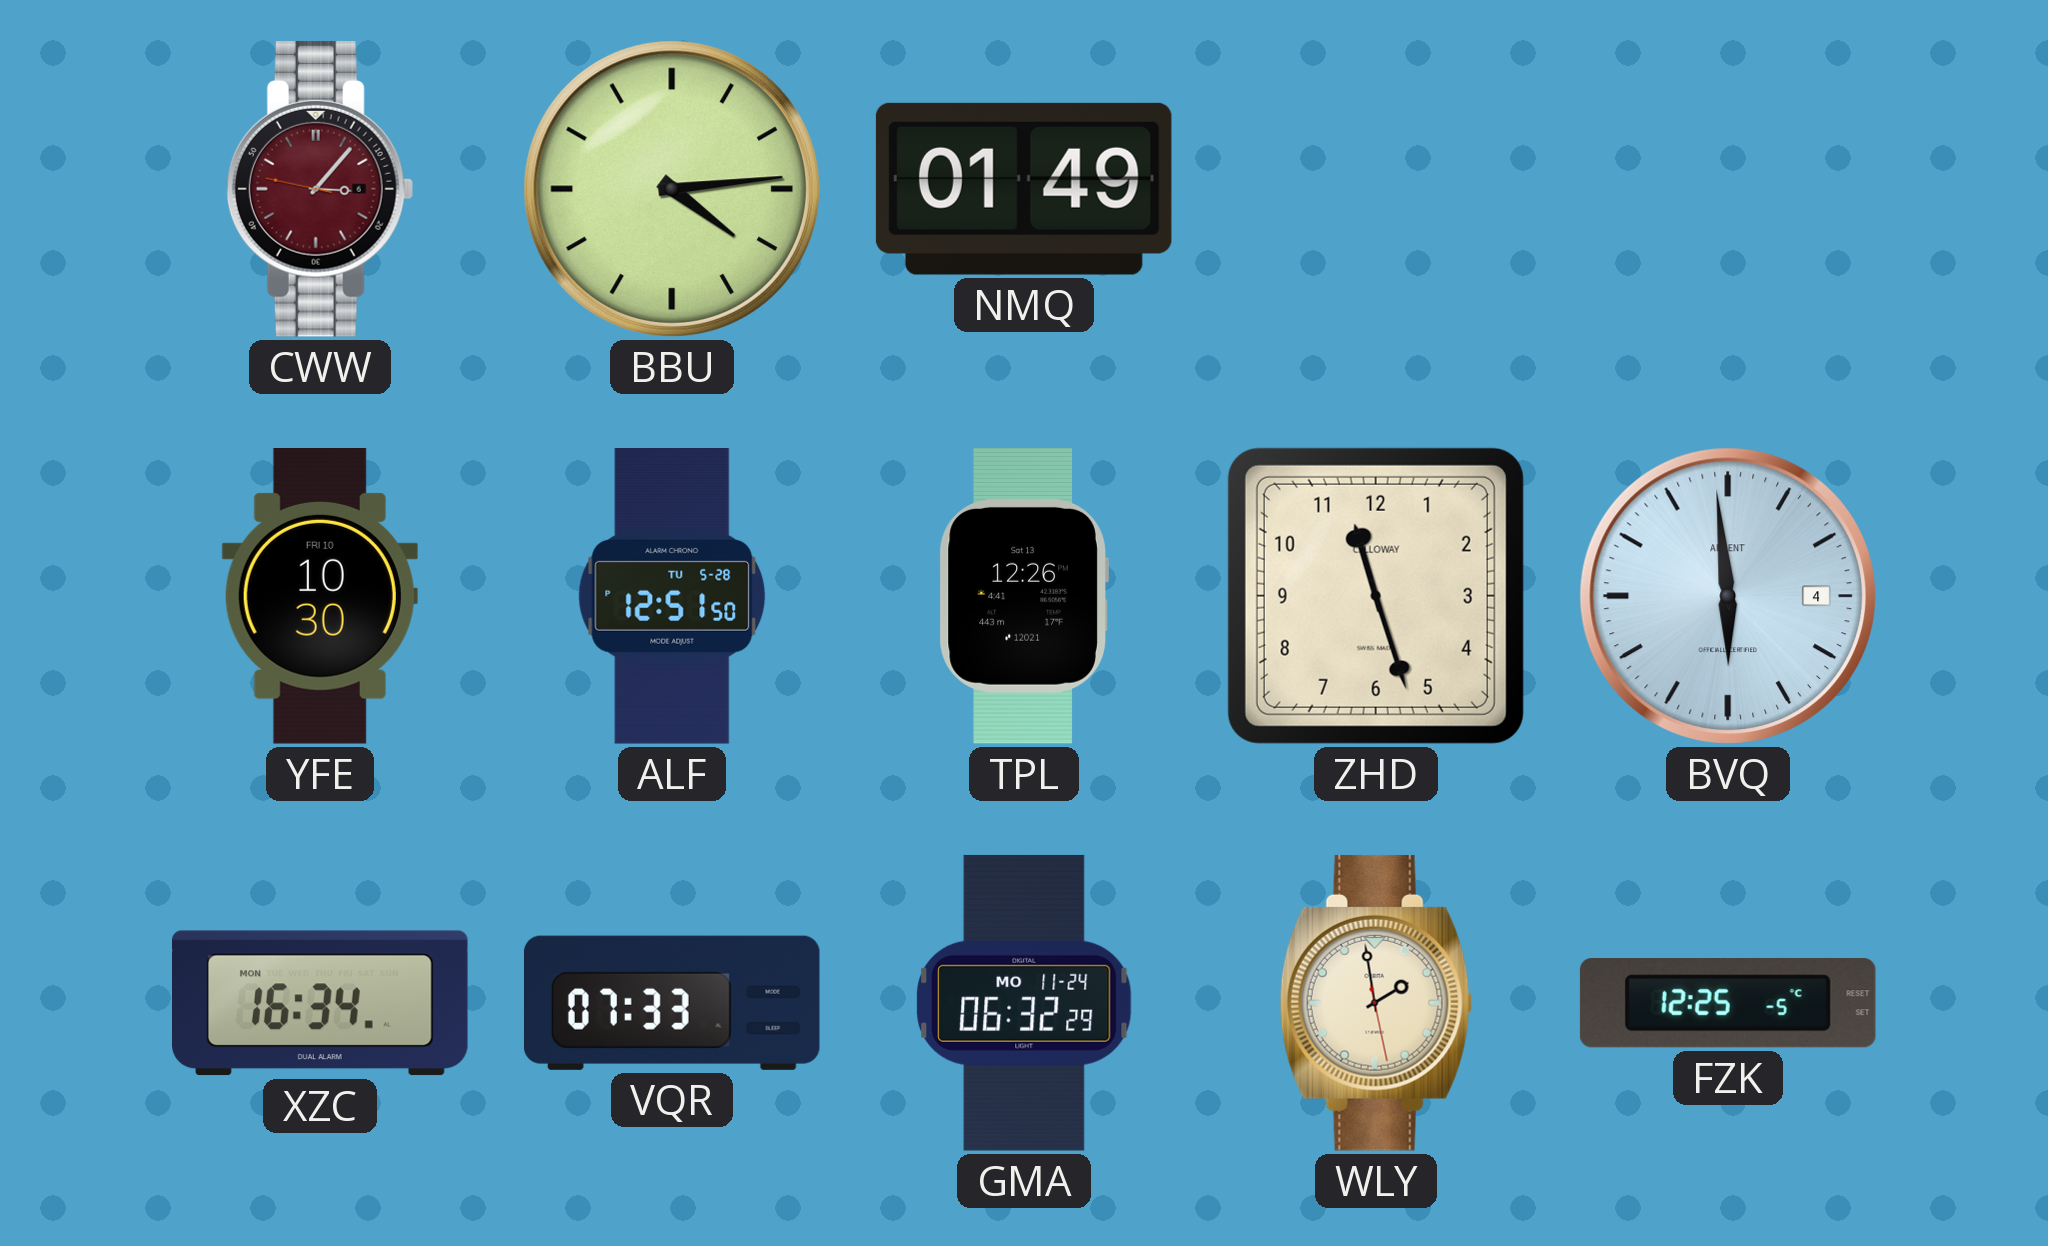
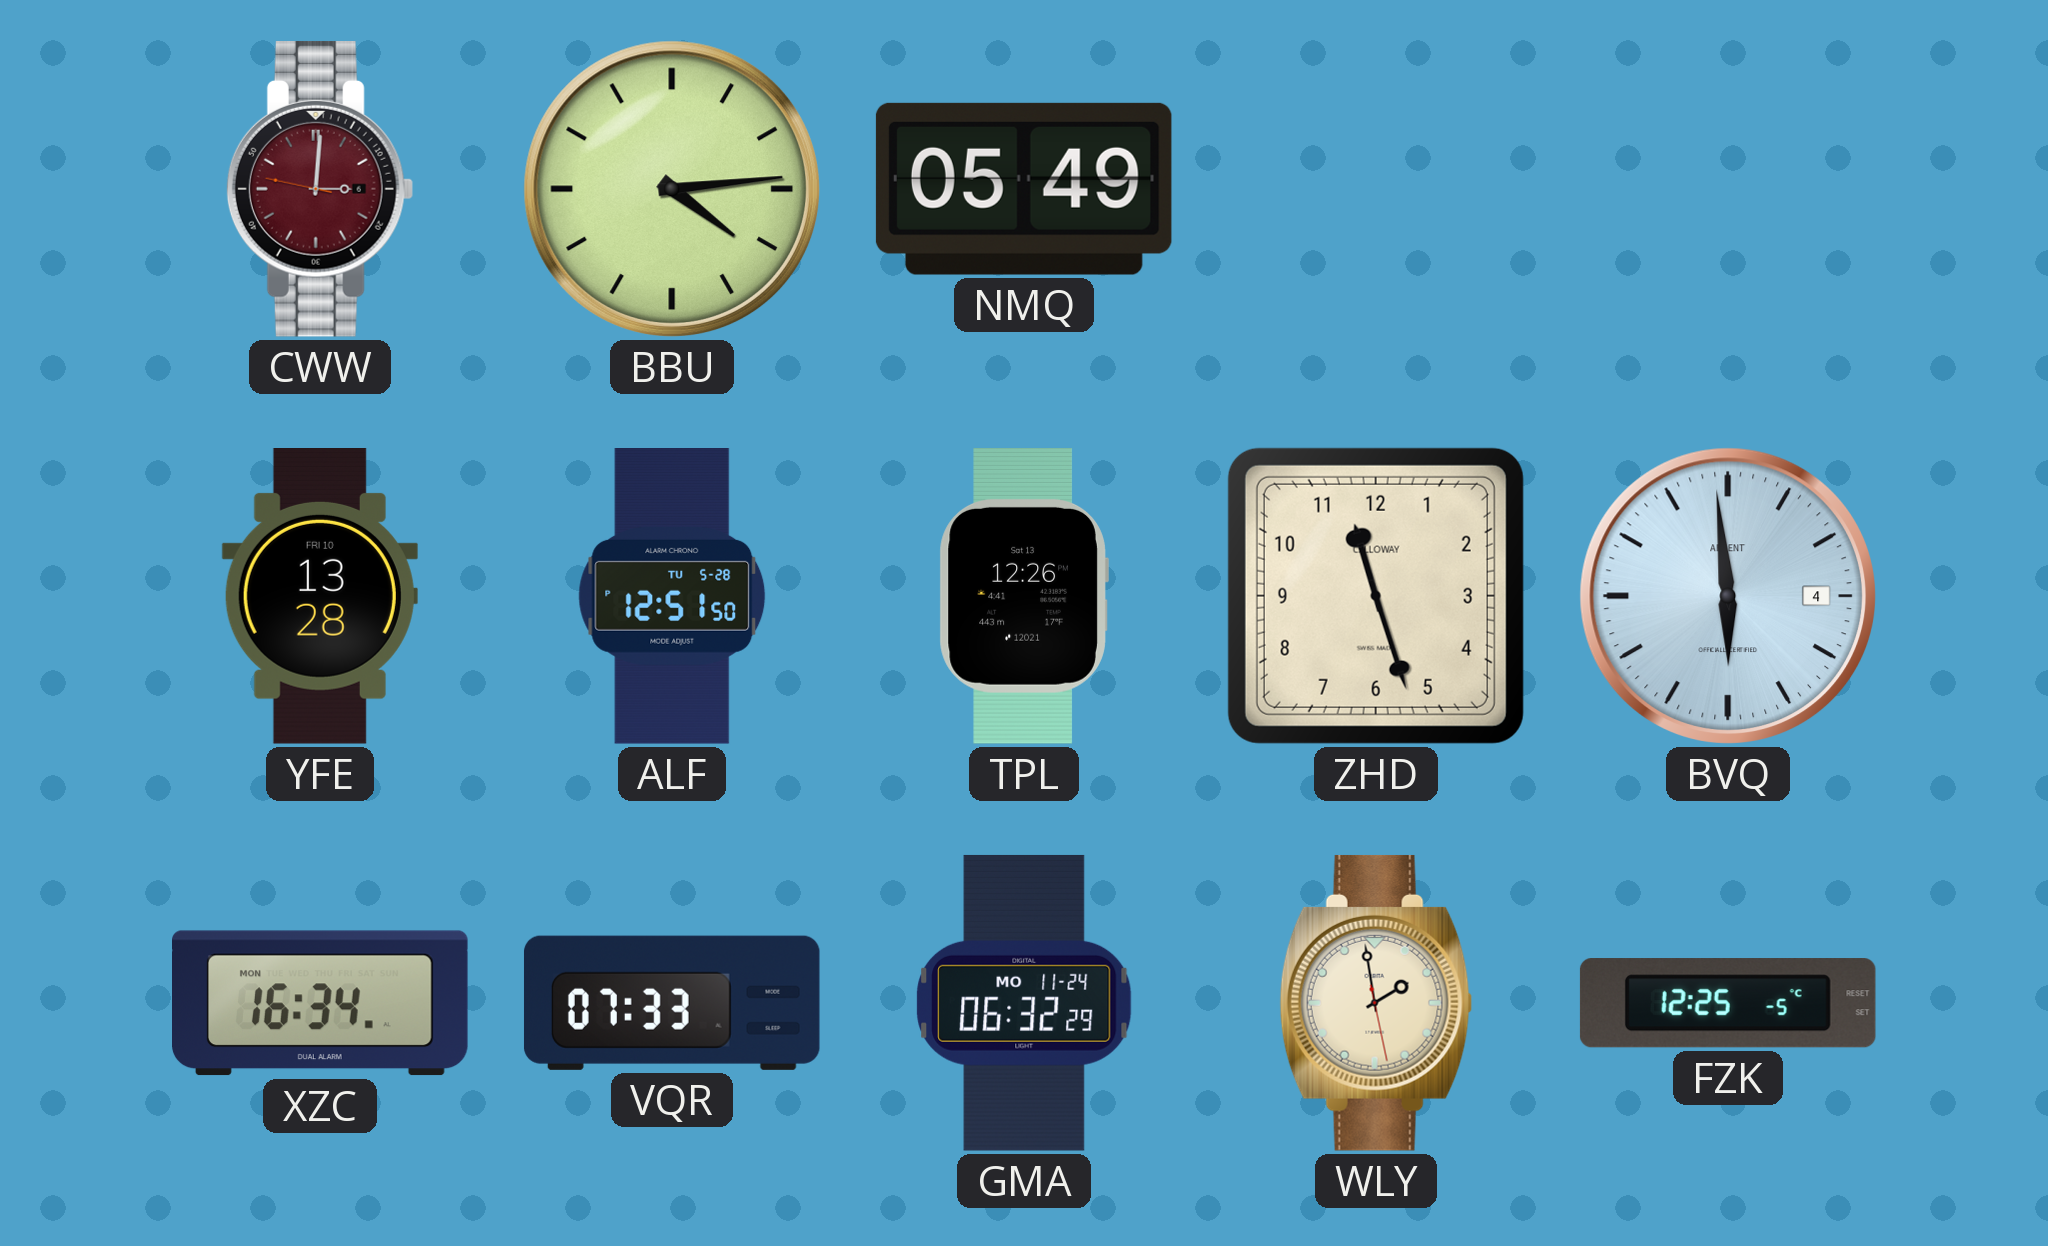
CWW: 3:06 -> 3:00 (320, 189)
NMQ: 01:49 -> 05:49 (1024, 189)
YFE: 10:30 -> 13:28 (320, 597)
